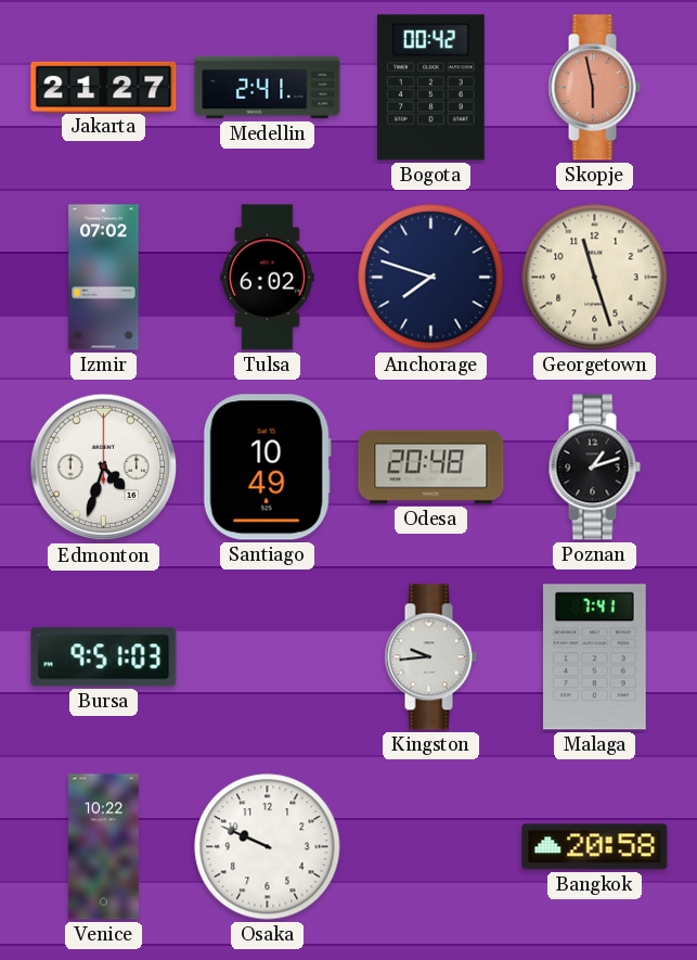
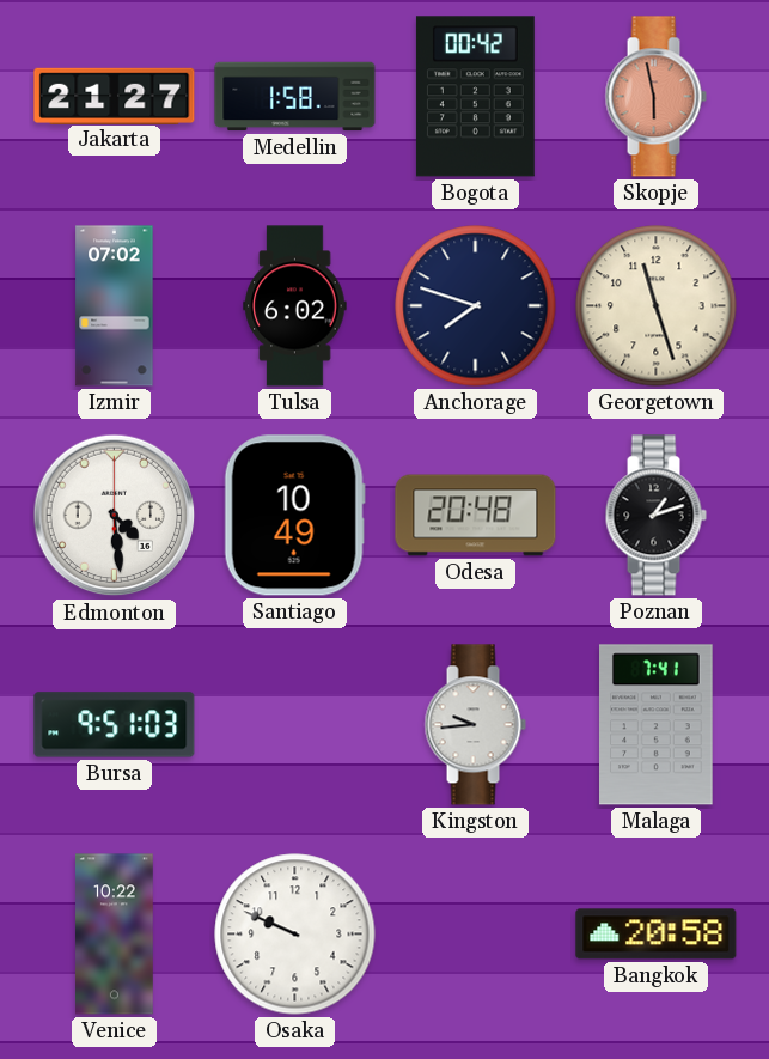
Medellin: 2:41 -> 1:58 (295, 97)
Edmonton: 4:33 -> 4:29 (115, 516)
